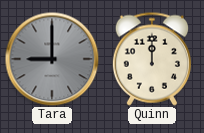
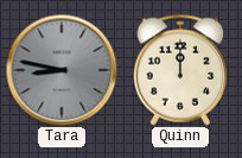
Tara: 9:00 -> 8:47 (62, 70)
